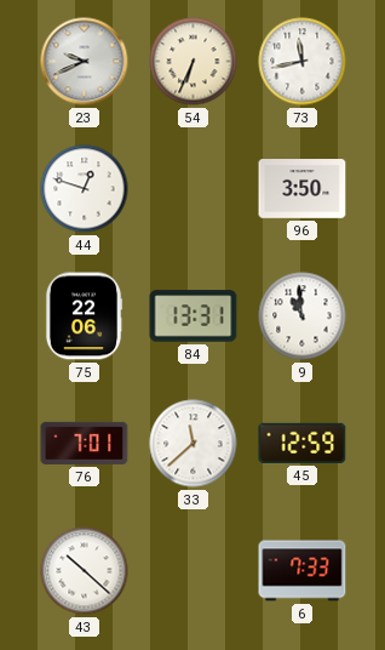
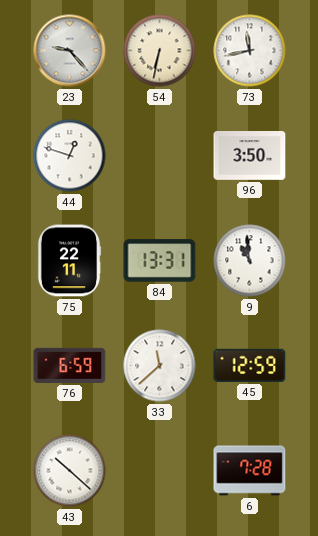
23: 9:41 -> 9:23 (70, 51)
54: 6:34 -> 6:32 (160, 51)
75: 22:06 -> 22:11 (69, 261)
76: 7:01 -> 6:59 (70, 365)
6: 7:33 -> 7:28 (250, 471)
